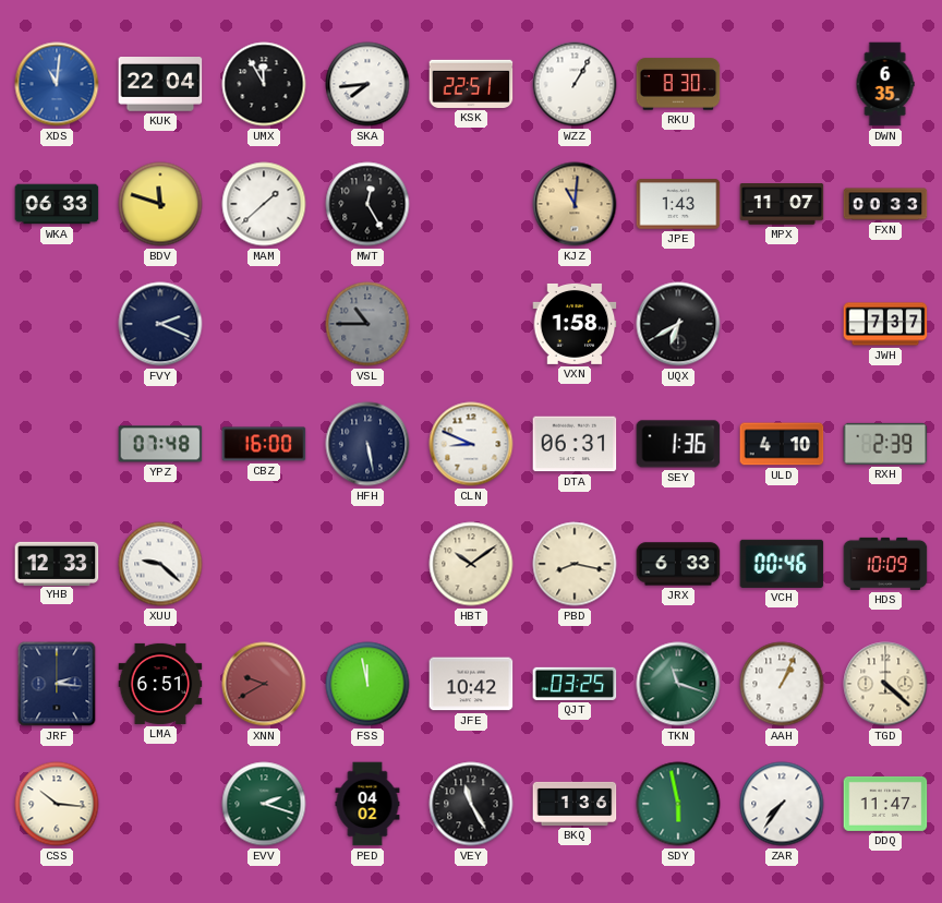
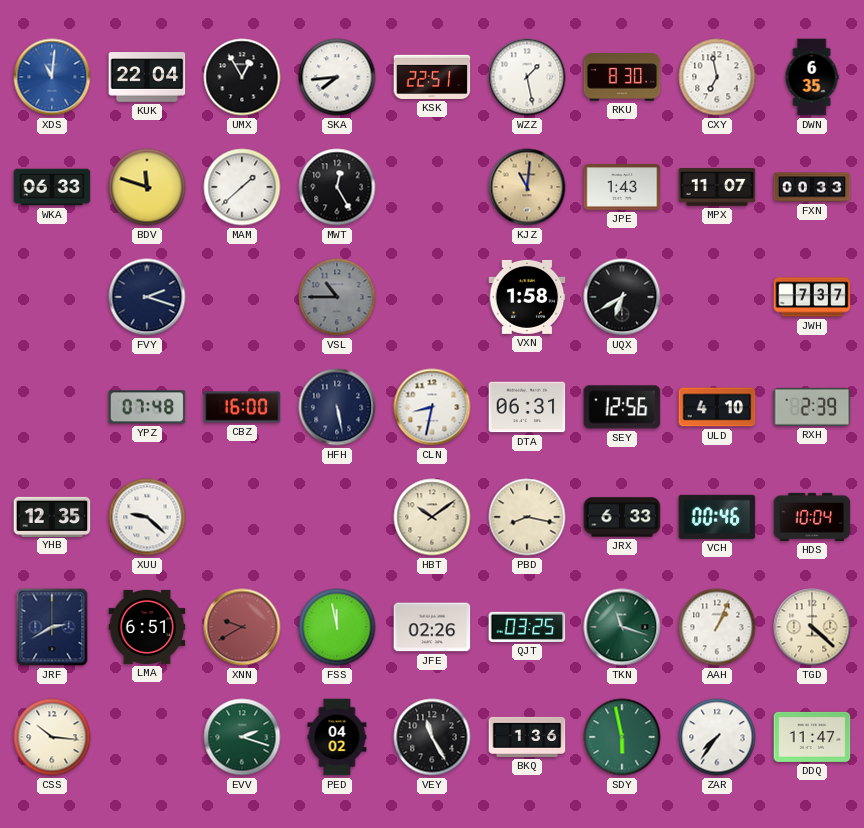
UMX: 11:55 -> 12:55 (242, 77)
WZZ: 1:05 -> 1:28 (527, 77)
CXY: none -> 6:58 (717, 77)
FVY: 2:19 -> 2:18 (147, 297)
CLN: 8:49 -> 8:32 (432, 407)
SEY: 1:36 -> 12:56 (622, 407)
YHB: 12:33 -> 12:35 (52, 516)
HDS: 10:09 -> 10:04 (812, 517)
JRF: 2:16 -> 2:40 (52, 627)
JFE: 10:42 -> 02:26 (432, 627)
